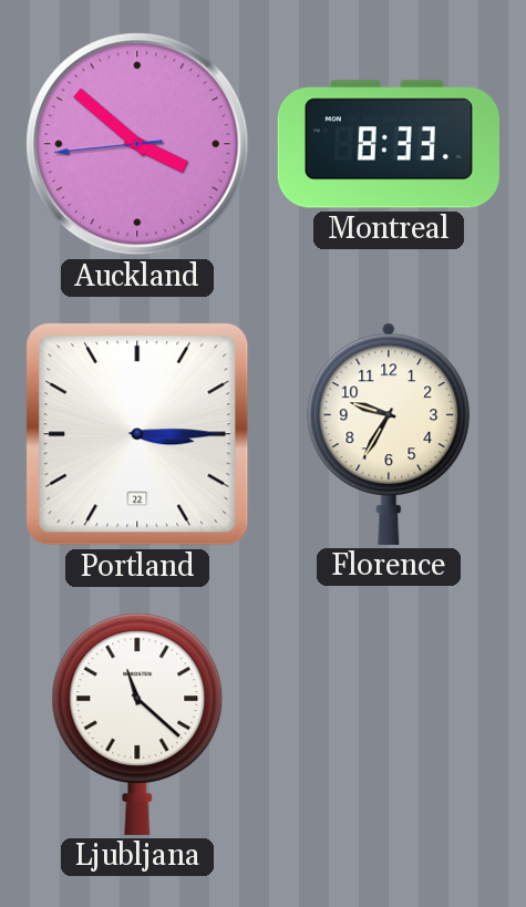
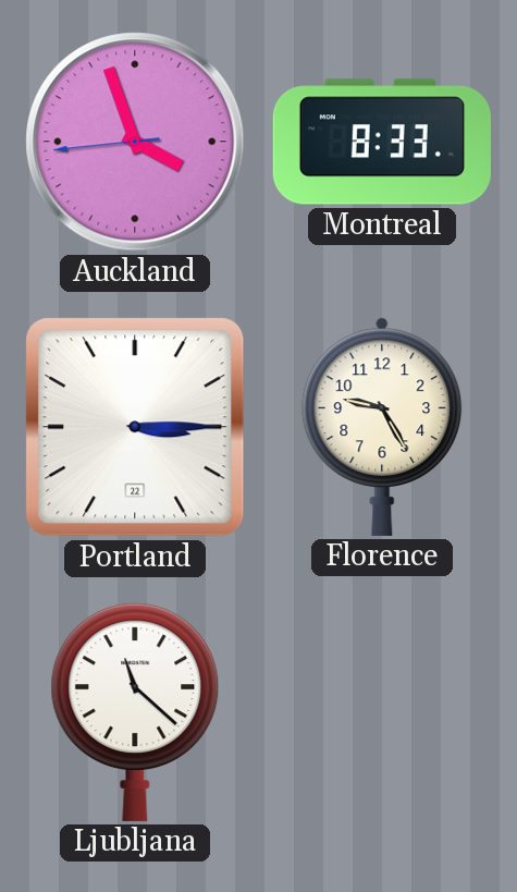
Auckland: 3:51 -> 3:56 (135, 142)
Florence: 9:35 -> 9:25 (382, 427)
